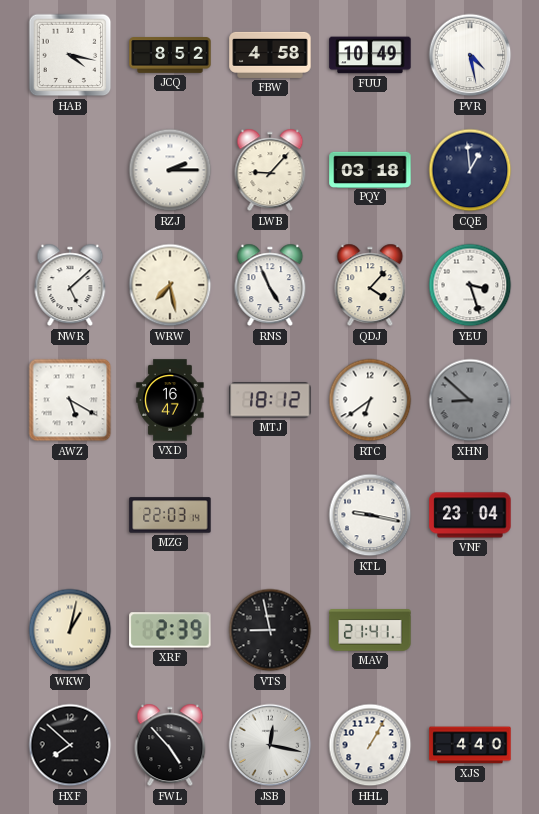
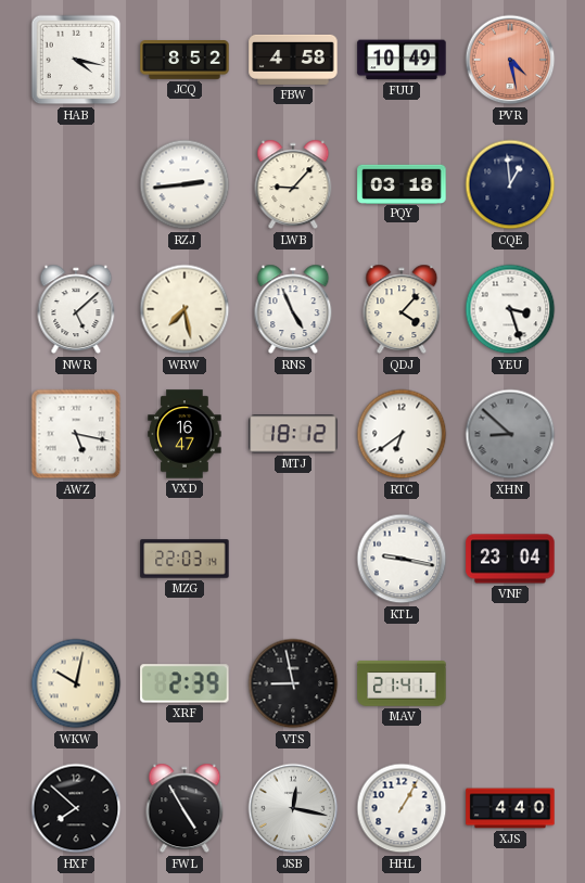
PVR dial: white -> salmon (510, 60)
RZJ: 2:15 -> 2:44 (185, 184)
AWZ: 5:20 -> 5:17 (76, 434)
WKW: 1:02 -> 10:02 (76, 683)
FWL: 4:53 -> 4:55 (185, 808)
